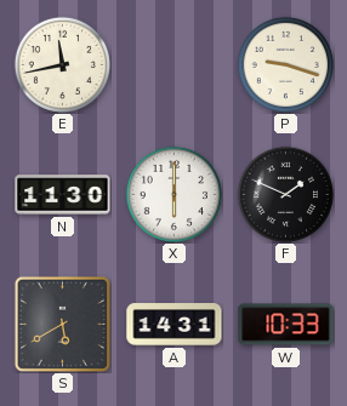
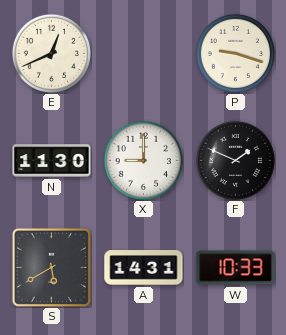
E: 11:43 -> 12:41 (51, 53)
X: 6:00 -> 9:00 (143, 160)
